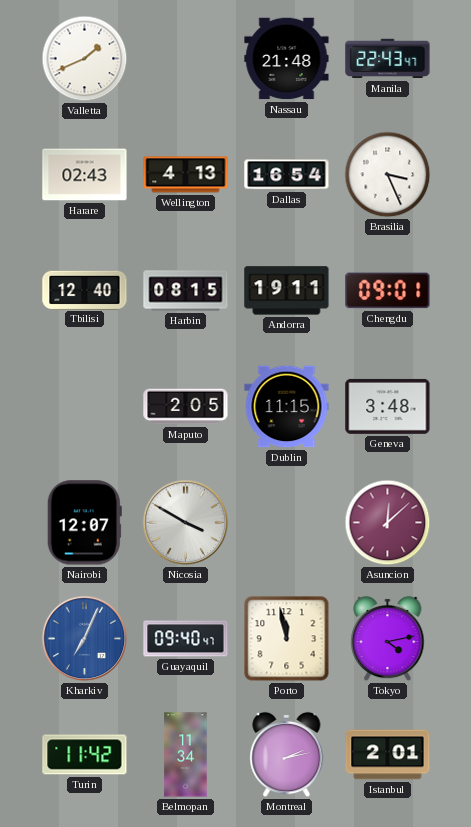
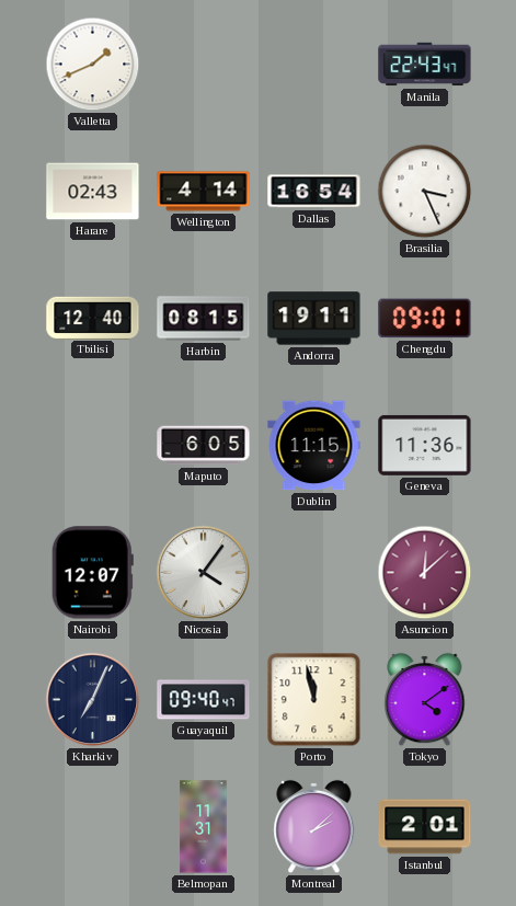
Nassau: 21:48 -> none (287, 59)
Wellington: 4:13 -> 4:14 (204, 192)
Maputo: 2:05 -> 6:05 (204, 446)
Geneva: 3:48 -> 11:36 (425, 445)
Nicosia: 3:50 -> 4:06 (204, 573)
Kharkiv dial: blue -> navy (93, 700)
Tokyo: 4:13 -> 4:09 (425, 700)
Turin: 11:42 -> none (85, 755)
Belmopan: 11:34 -> 11:31 (204, 827)
Montreal: 2:13 -> 2:08 (314, 827)
